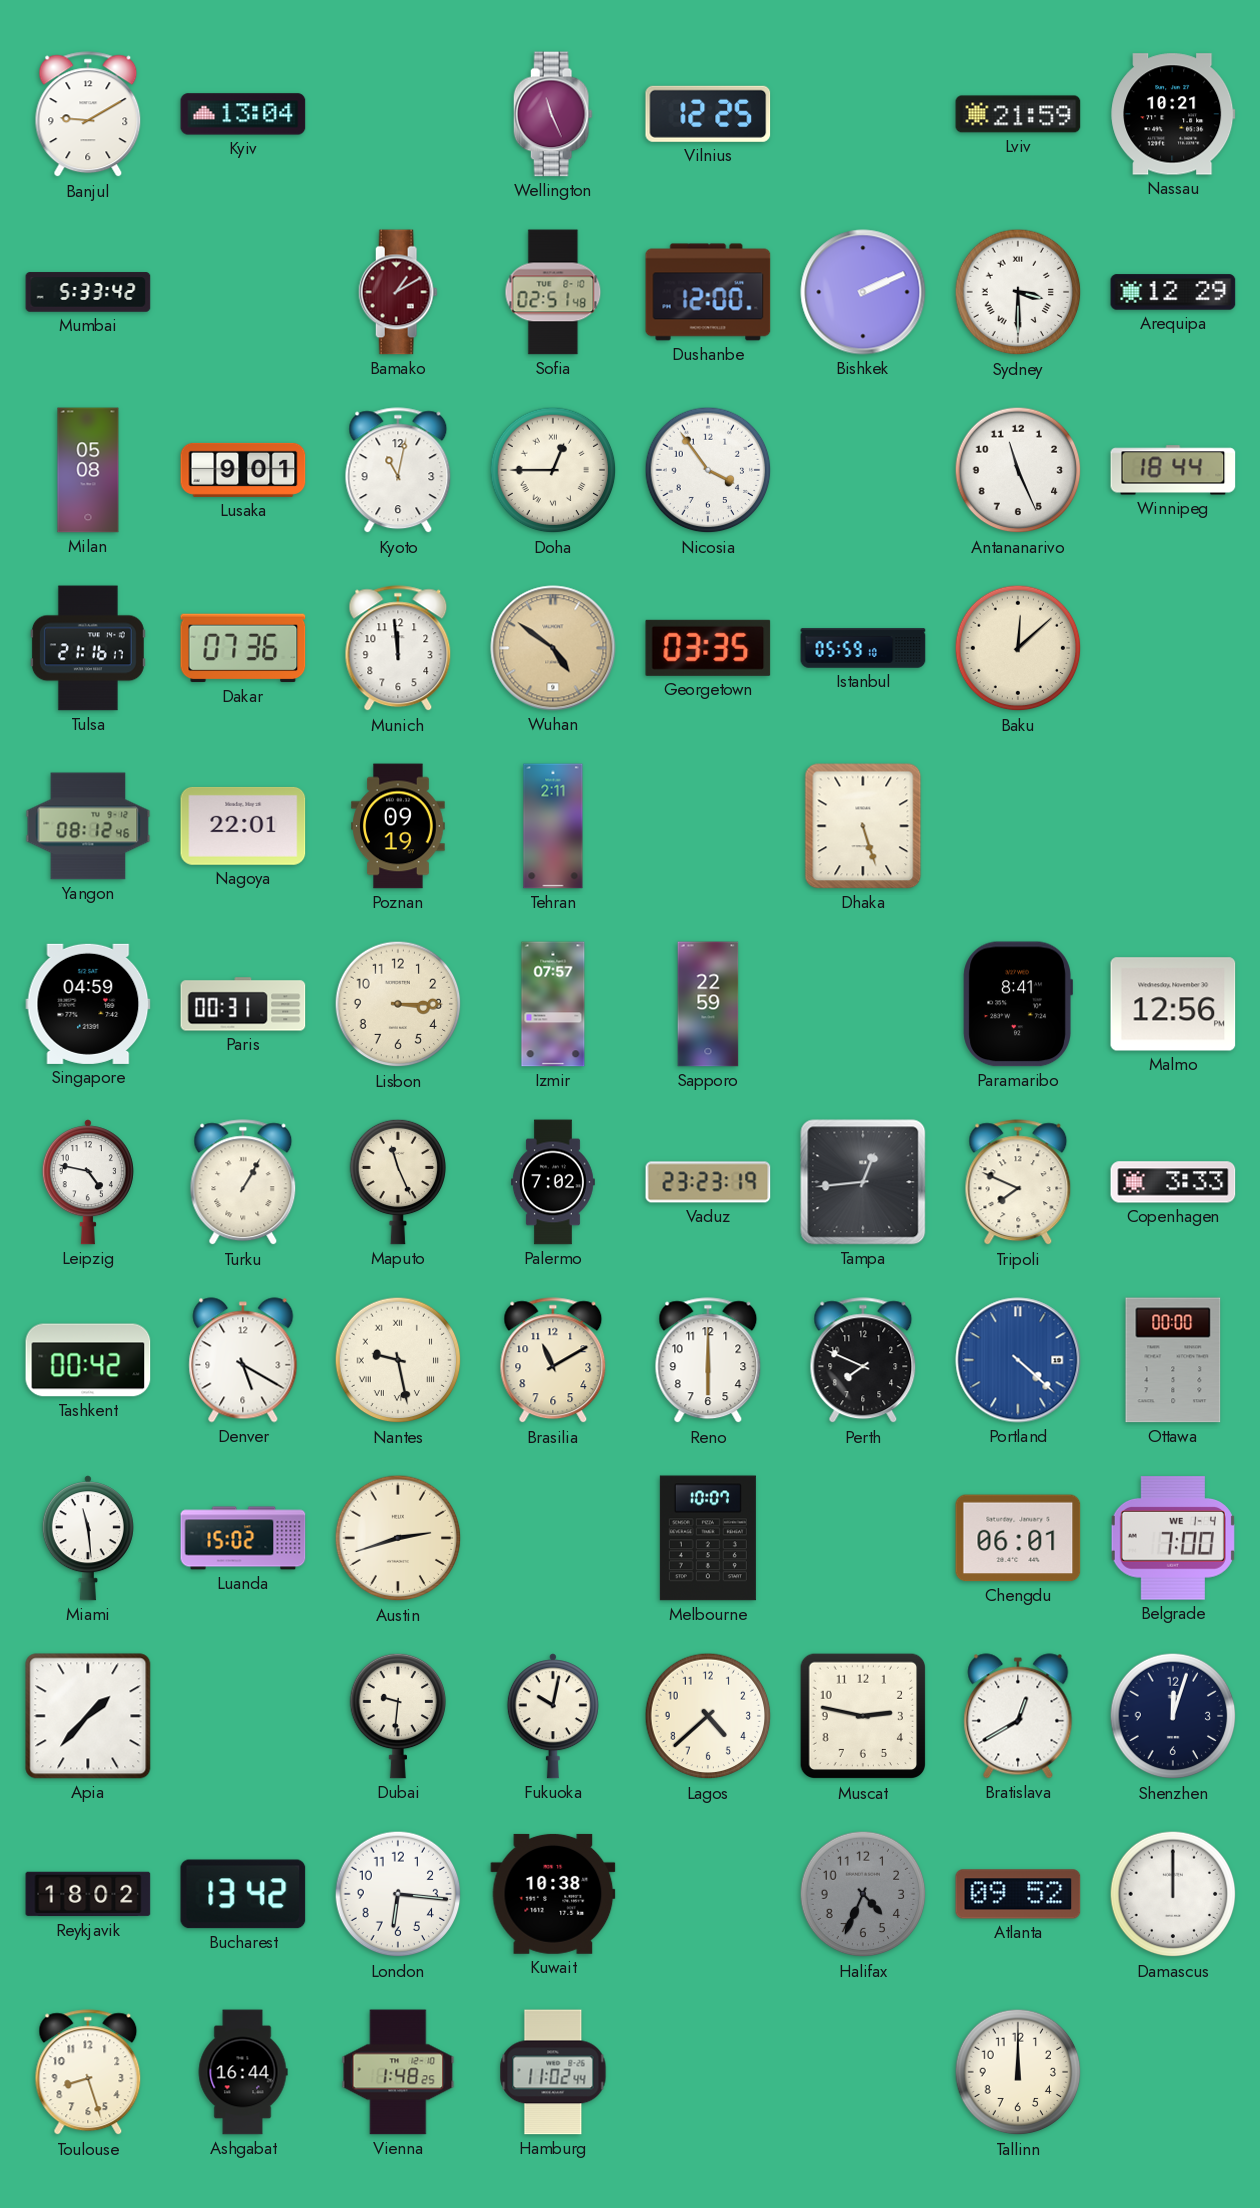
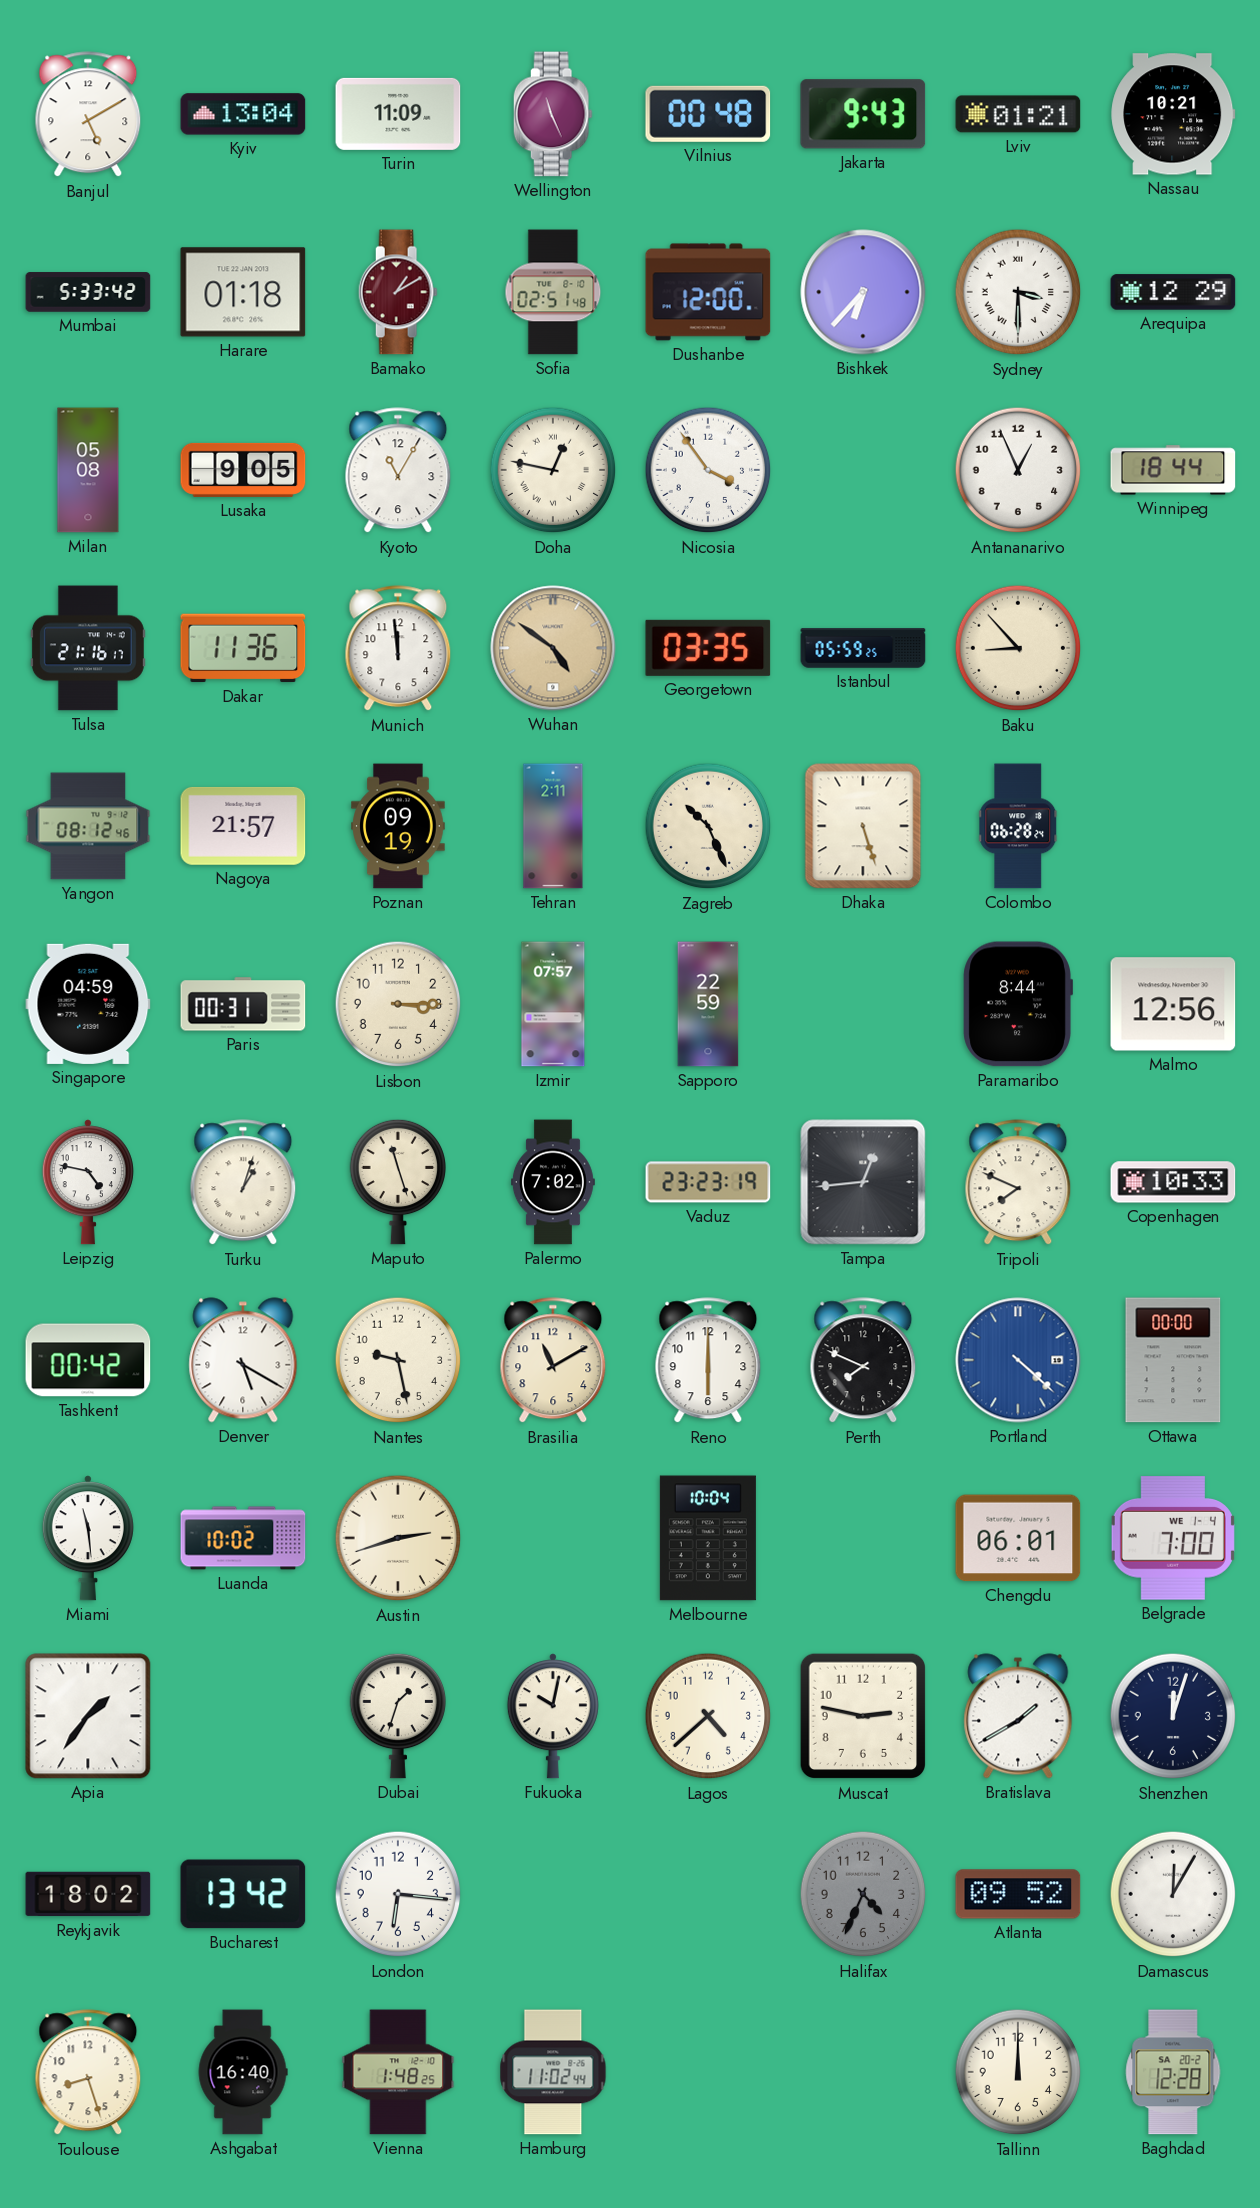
Banjul: 9:10 -> 5:10 (88, 115)
Turin: none -> 11:09 (398, 114)
Vilnius: 12:25 -> 00:48 (708, 114)
Jakarta: none -> 9:43 (863, 114)
Lviv: 21:59 -> 01:21 (1018, 114)
Harare: none -> 01:18 (243, 292)
Bishkek: 2:11 -> 6:37 (863, 292)
Lusaka: 9:01 -> 9:05 (243, 470)
Kyoto: 11:02 -> 11:05 (398, 471)
Doha: 12:45 -> 12:47 (553, 470)
Antananarivo: 11:26 -> 12:56 (1018, 470)
Dakar: 07:36 -> 11:36 (243, 648)
Istanbul: 05:59:10 -> 05:59:25 (863, 648)
Baku: 12:08 -> 8:53 (1018, 648)
Nagoya: 22:01 -> 21:57 (243, 826)
Zagreb: none -> 10:26 (708, 826)
Colombo: none -> 06:28 (1019, 826)
Paramaribo: 8:41 -> 8:44 (1018, 1004)
Turku: 1:05 -> 1:03 (243, 1183)
Maputo: 11:26 -> 11:27 (397, 1182)
Copenhagen: 3:33 -> 10:33 (1173, 1182)
Nantes numerals: Roman -> Arabic (398, 1360)
Luanda: 15:02 -> 10:02 (243, 1538)
Melbourne: 10:07 -> 10:04 (708, 1538)
Apia: 1:37 -> 1:36 (88, 1716)
Dubai: 9:31 -> 1:33 (397, 1716)
Bratislava: 12:40 -> 1:40 (1018, 1716)
Kuwait: 10:38 -> none (553, 1894)
Damascus: 12:00 -> 12:05 (1173, 1894)
Ashgabat: 16:44 -> 16:40 (243, 2072)
Baghdad: none -> 12:28 (1173, 2072)
